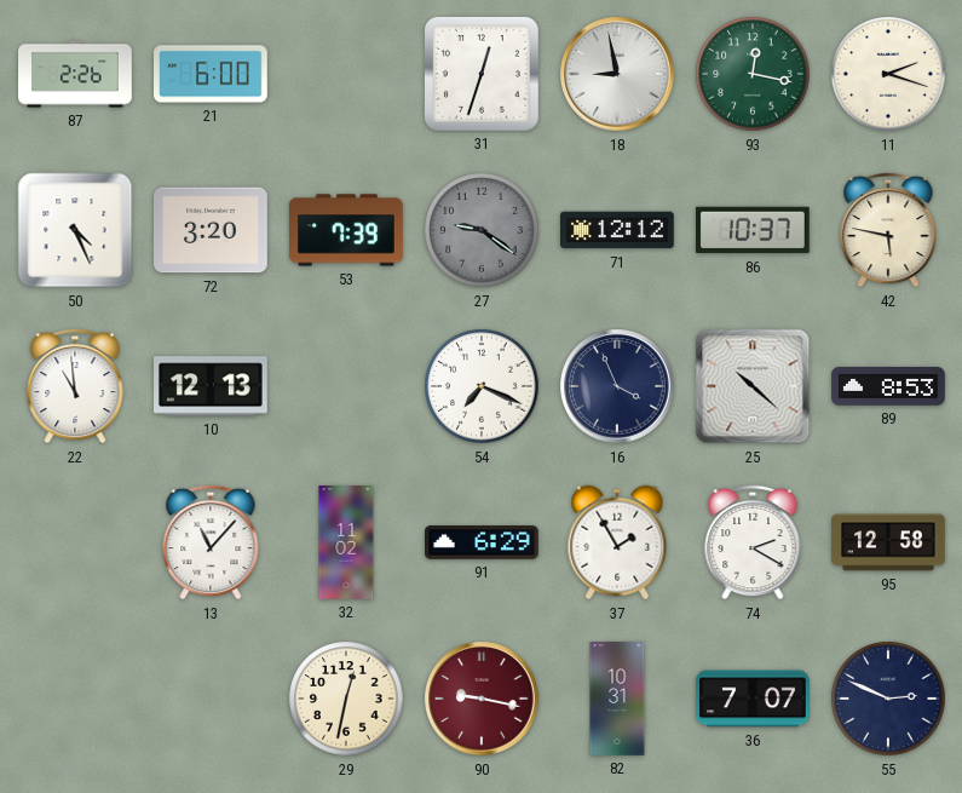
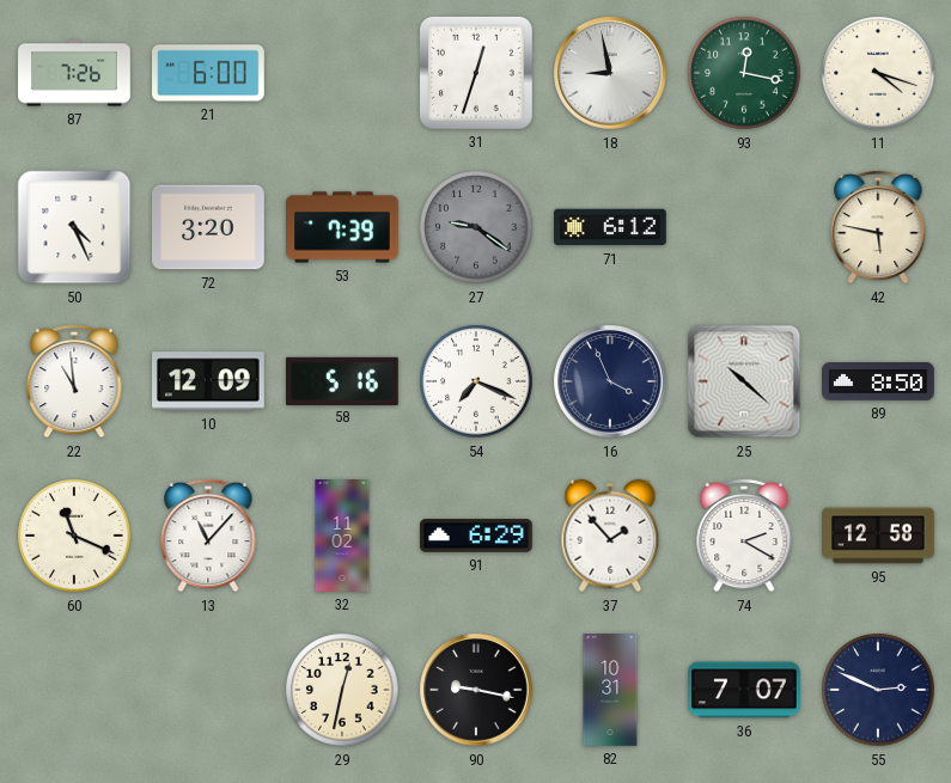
87: 2:26 -> 7:26 (74, 73)
11: 2:18 -> 4:18 (878, 73)
71: 12:12 -> 6:12 (611, 227)
86: 10:37 -> none (754, 230)
10: 12:13 -> 12:09 (209, 381)
58: none -> 5:16 (343, 380)
89: 8:53 -> 8:50 (878, 381)
60: none -> 11:19 (74, 536)
37: 1:55 -> 1:53 (610, 536)
90 dial: burgundy -> black (476, 690)
